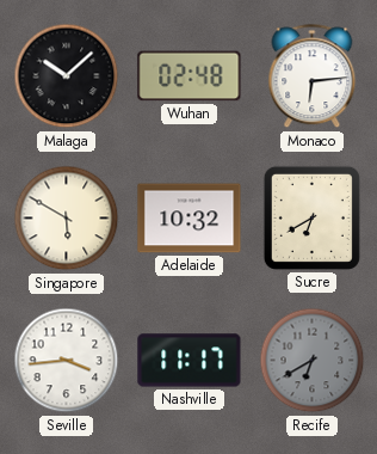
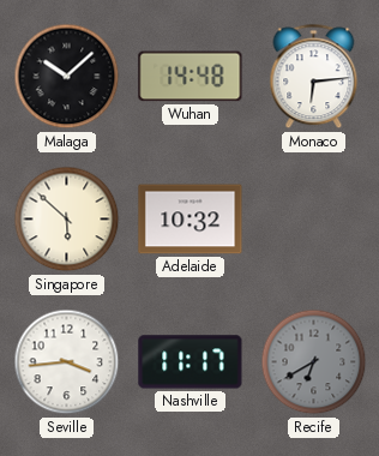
Wuhan: 02:48 -> 14:48 (191, 77)
Singapore: 5:50 -> 5:52 (67, 220)
Sucre: 6:40 -> none (311, 217)
